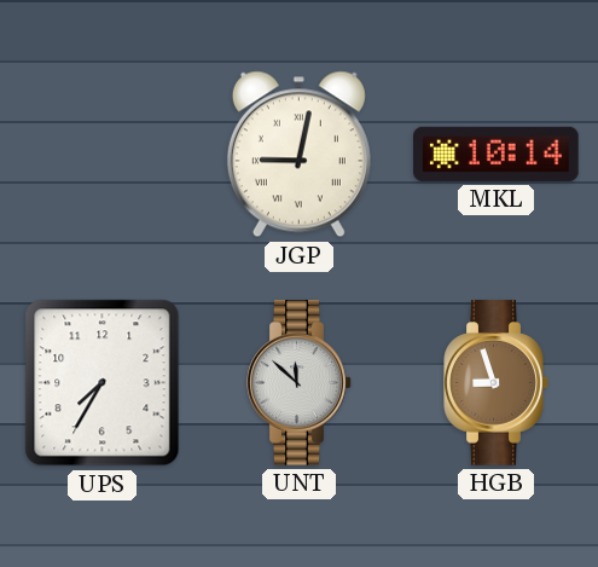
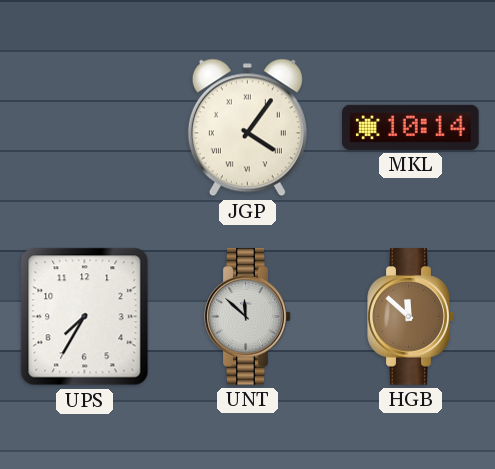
JGP: 9:02 -> 4:06 (247, 128)
HGB: 8:57 -> 11:52 (411, 317)
